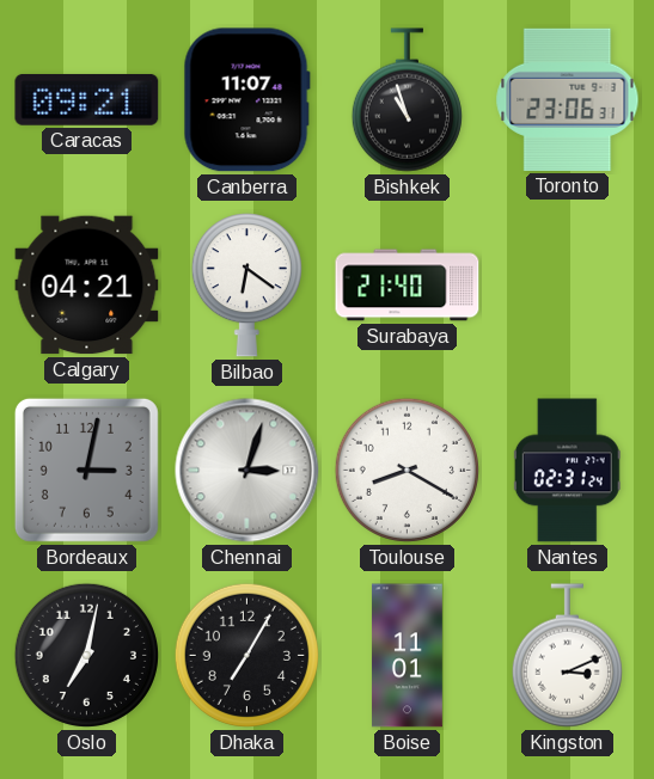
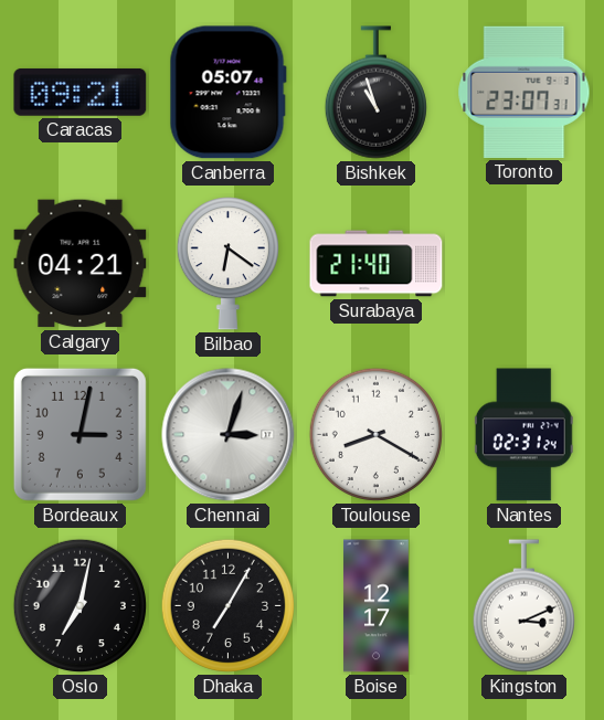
Canberra: 11:07 -> 05:07 (227, 93)
Toronto: 23:06 -> 23:07 (524, 92)
Boise: 11:01 -> 12:17 (375, 606)
